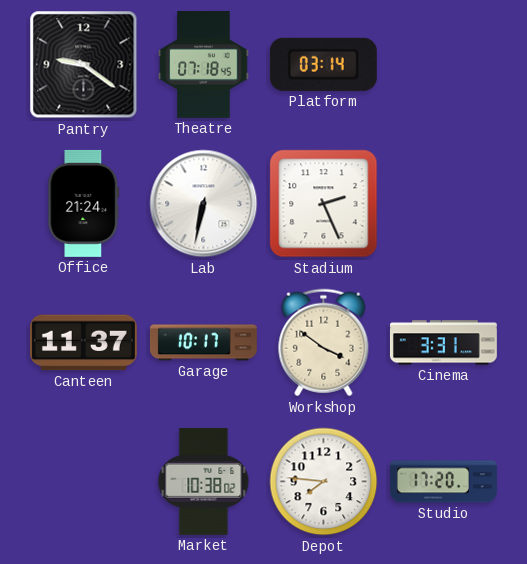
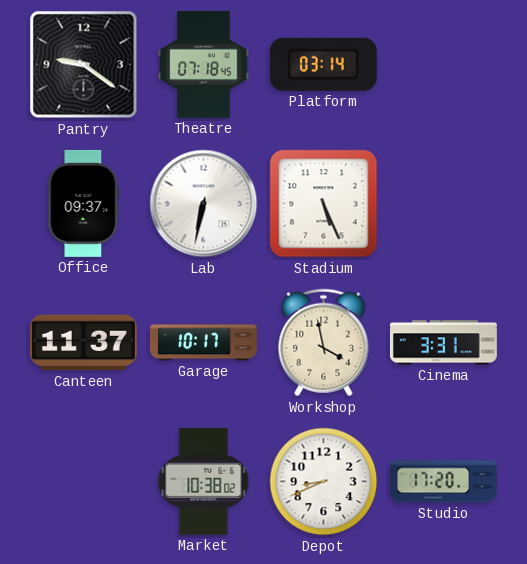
Office: 21:24 -> 09:37 (84, 203)
Stadium: 2:26 -> 5:26 (324, 204)
Workshop: 3:51 -> 3:58 (324, 343)
Depot: 7:46 -> 8:41 (324, 482)
